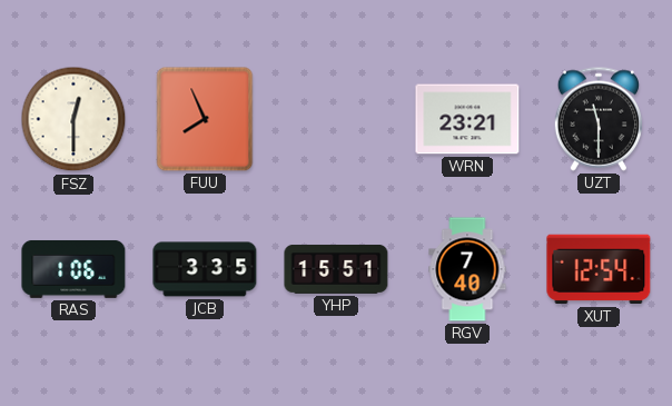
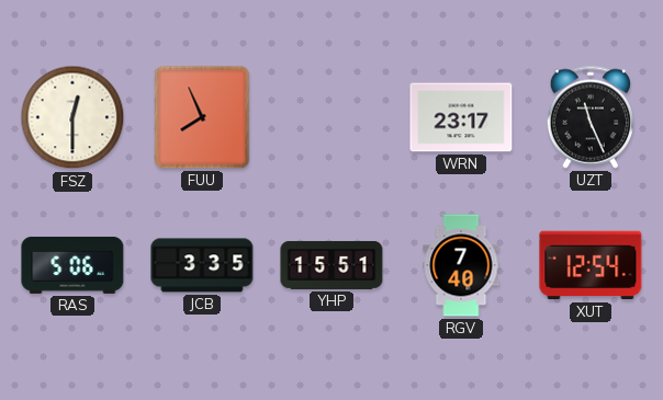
WRN: 23:21 -> 23:17 (461, 117)
UZT: 11:30 -> 11:26 (589, 117)
RAS: 1:06 -> 5:06 (72, 265)
